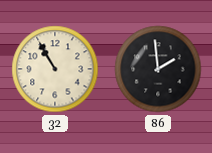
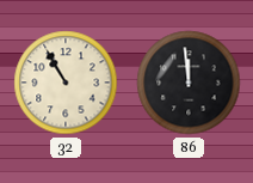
86: 1:59 -> 11:59 (189, 83)
